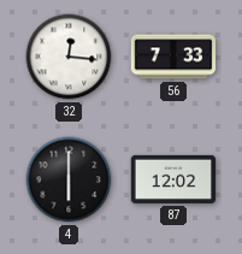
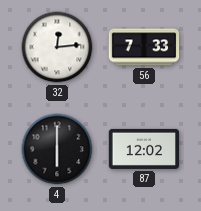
32: 12:16 -> 12:14 (57, 47)
